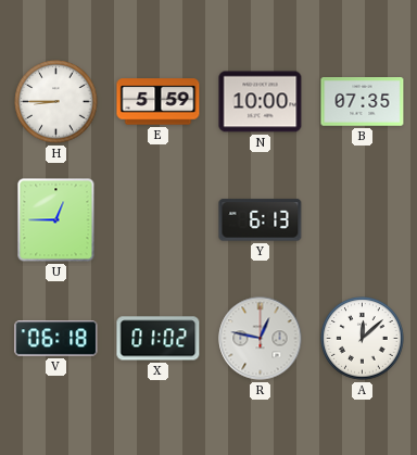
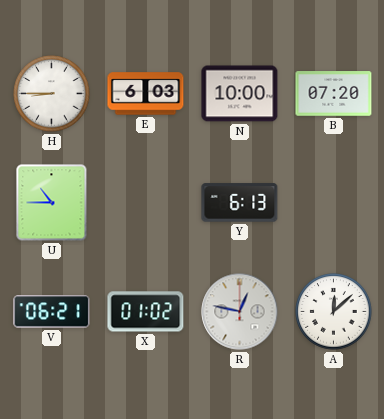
E: 5:59 -> 6:03 (146, 94)
B: 07:35 -> 07:20 (334, 94)
U: 12:45 -> 10:45 (52, 203)
V: 06:18 -> 06:21 (52, 312)
